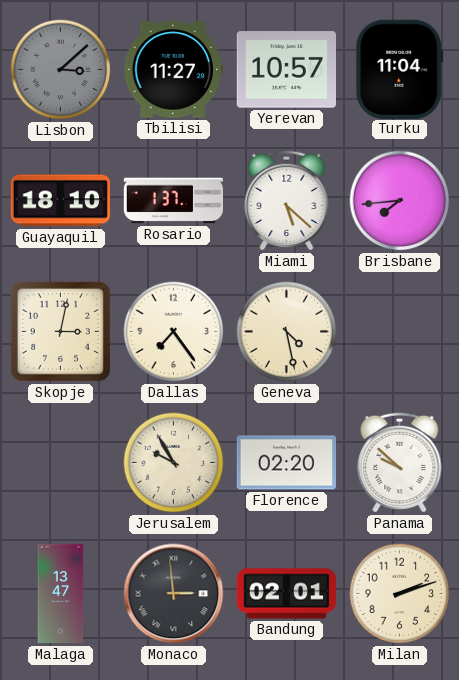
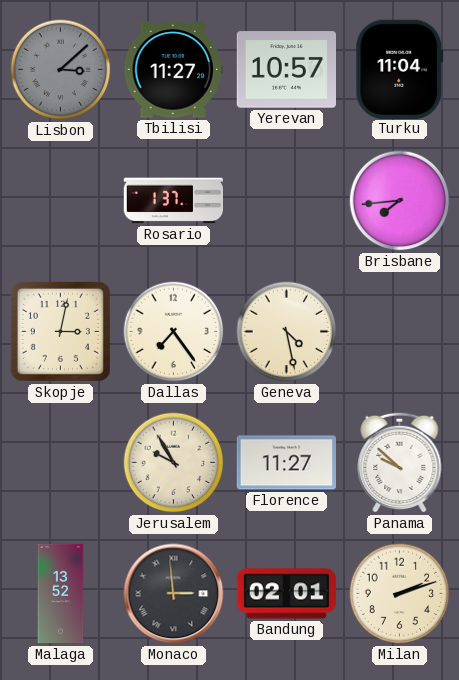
Guayaquil: 18:10 -> none (61, 201)
Miami: 5:22 -> none (287, 200)
Florence: 02:20 -> 11:27 (286, 463)
Malaga: 13:47 -> 13:52 (61, 594)
